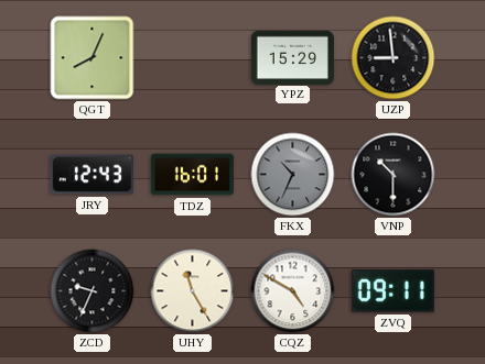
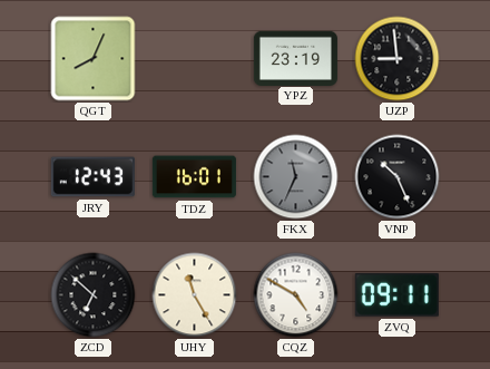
YPZ: 15:29 -> 23:19 (295, 58)
FKX: 10:34 -> 11:34 (296, 177)
VNP: 10:30 -> 10:26 (398, 177)
ZCD: 9:34 -> 6:52 (94, 295)
